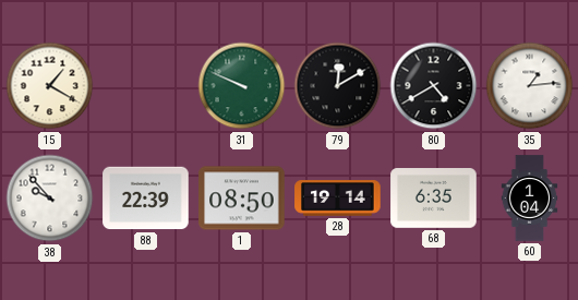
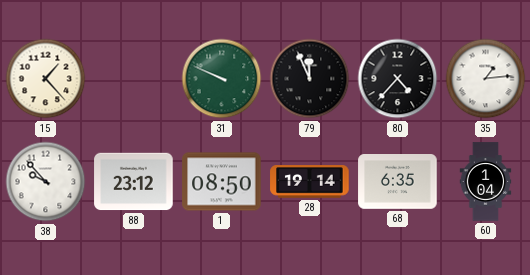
15: 1:20 -> 1:23 (46, 79)
79: 12:10 -> 11:56 (310, 79)
80: 4:40 -> 4:37 (398, 79)
88: 22:39 -> 23:12 (134, 182)
